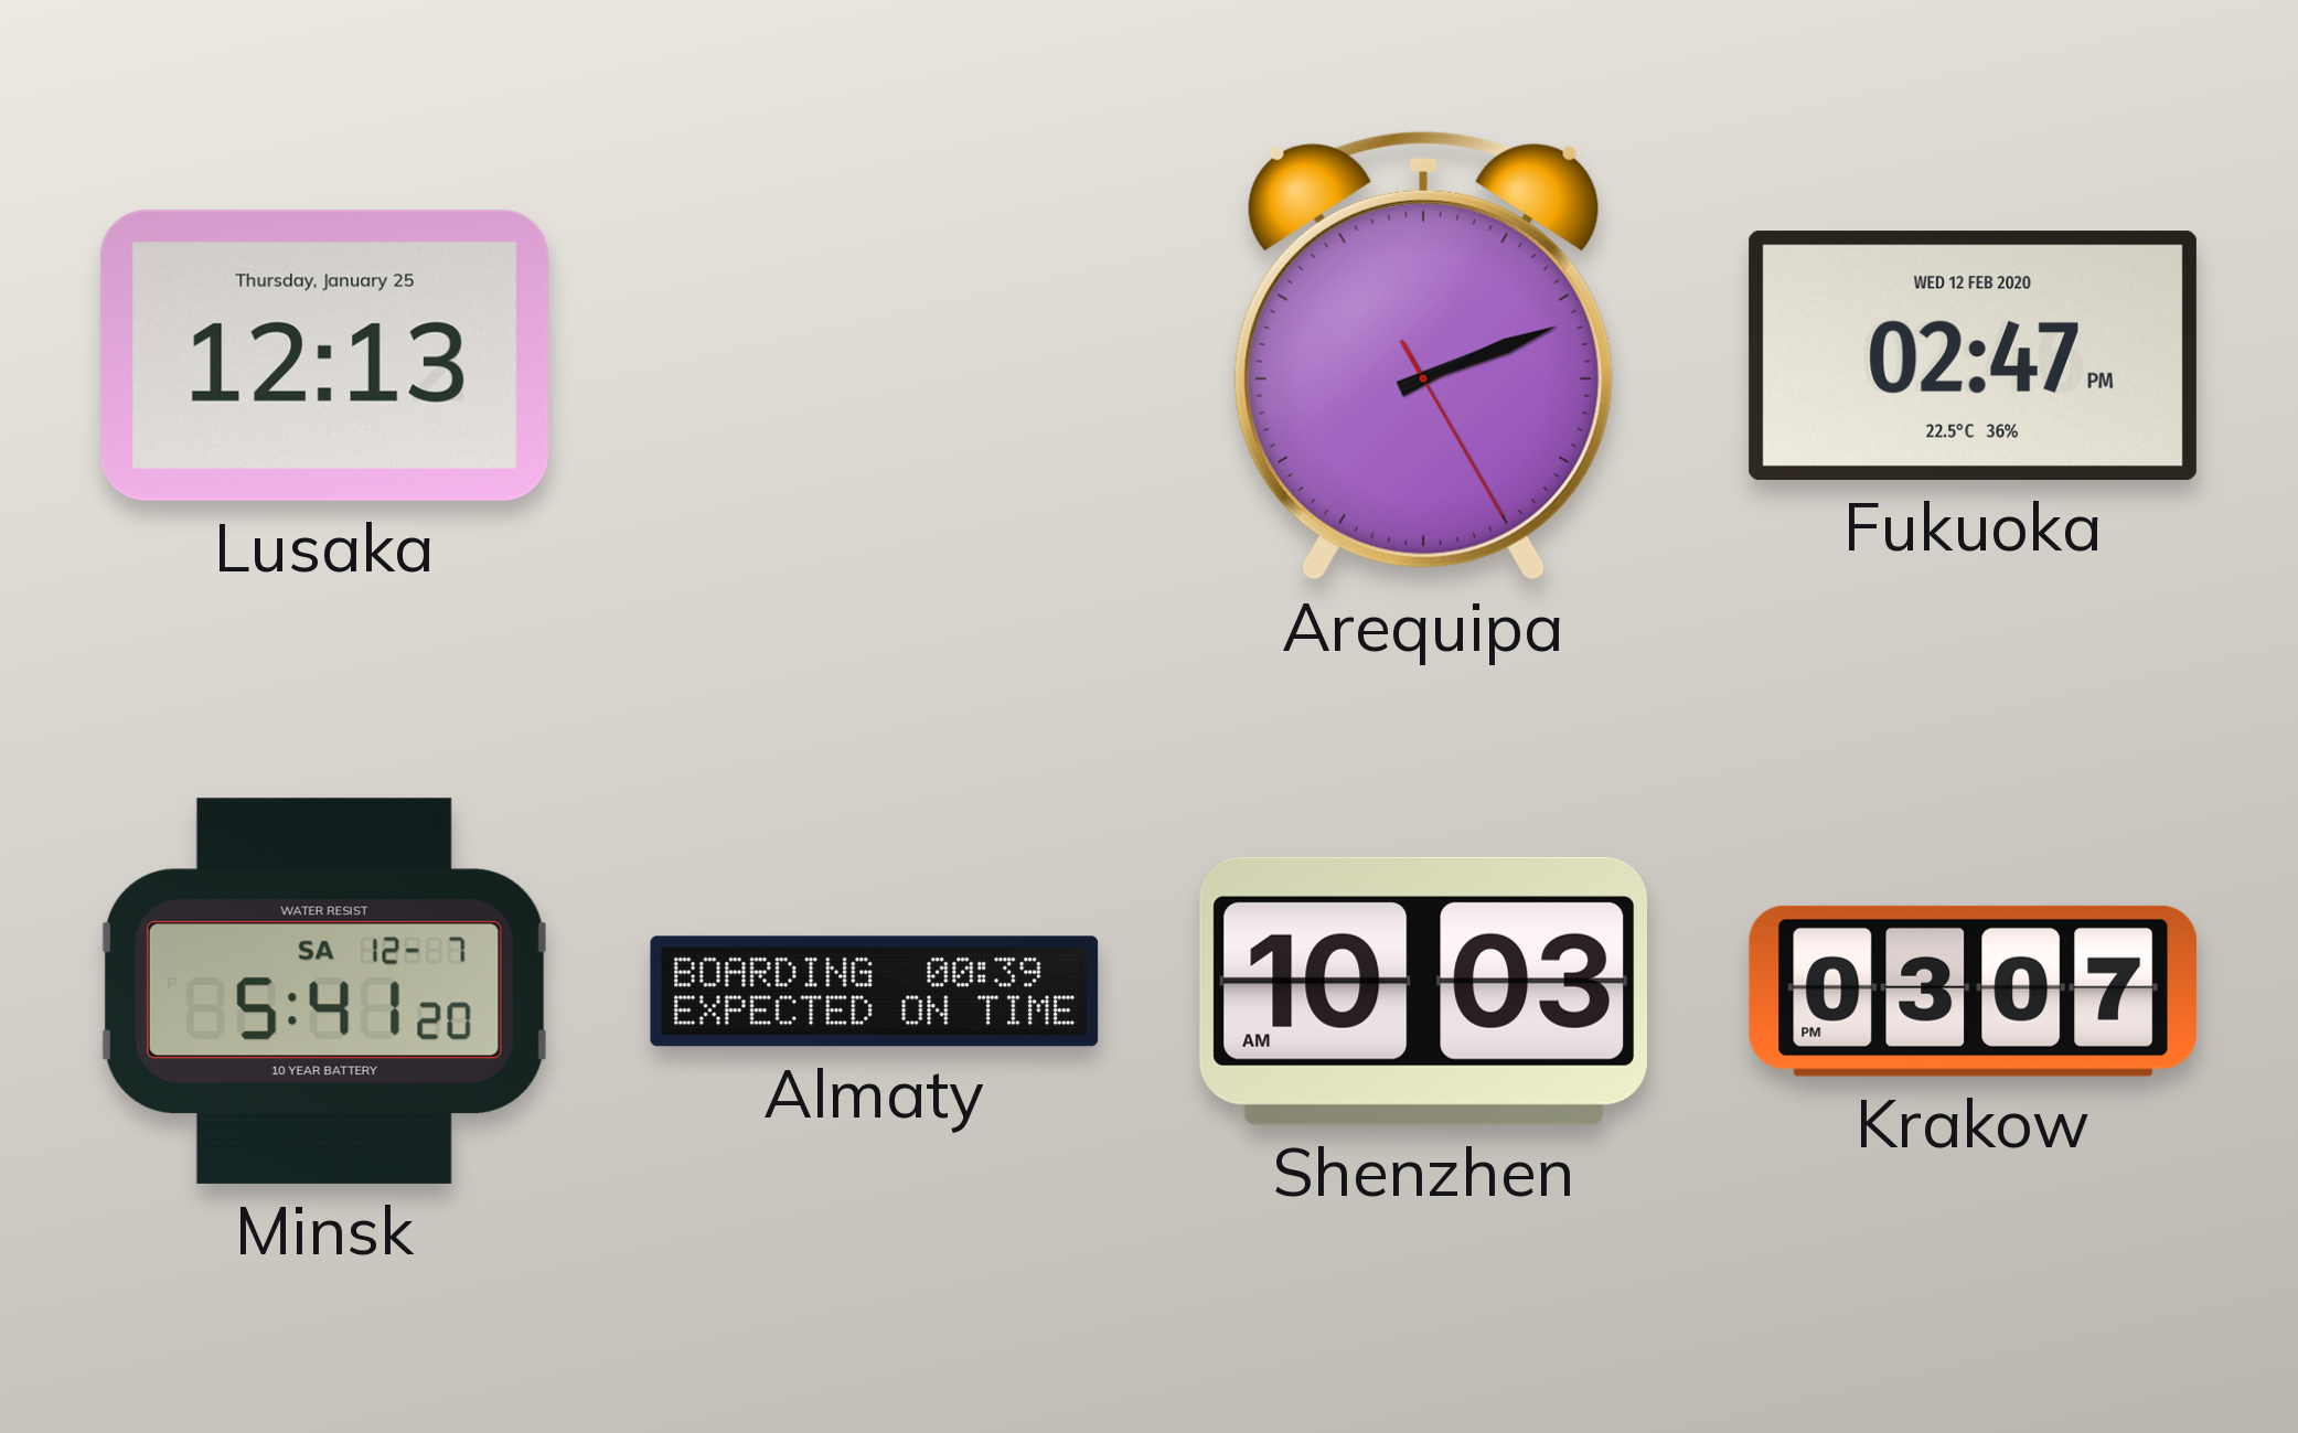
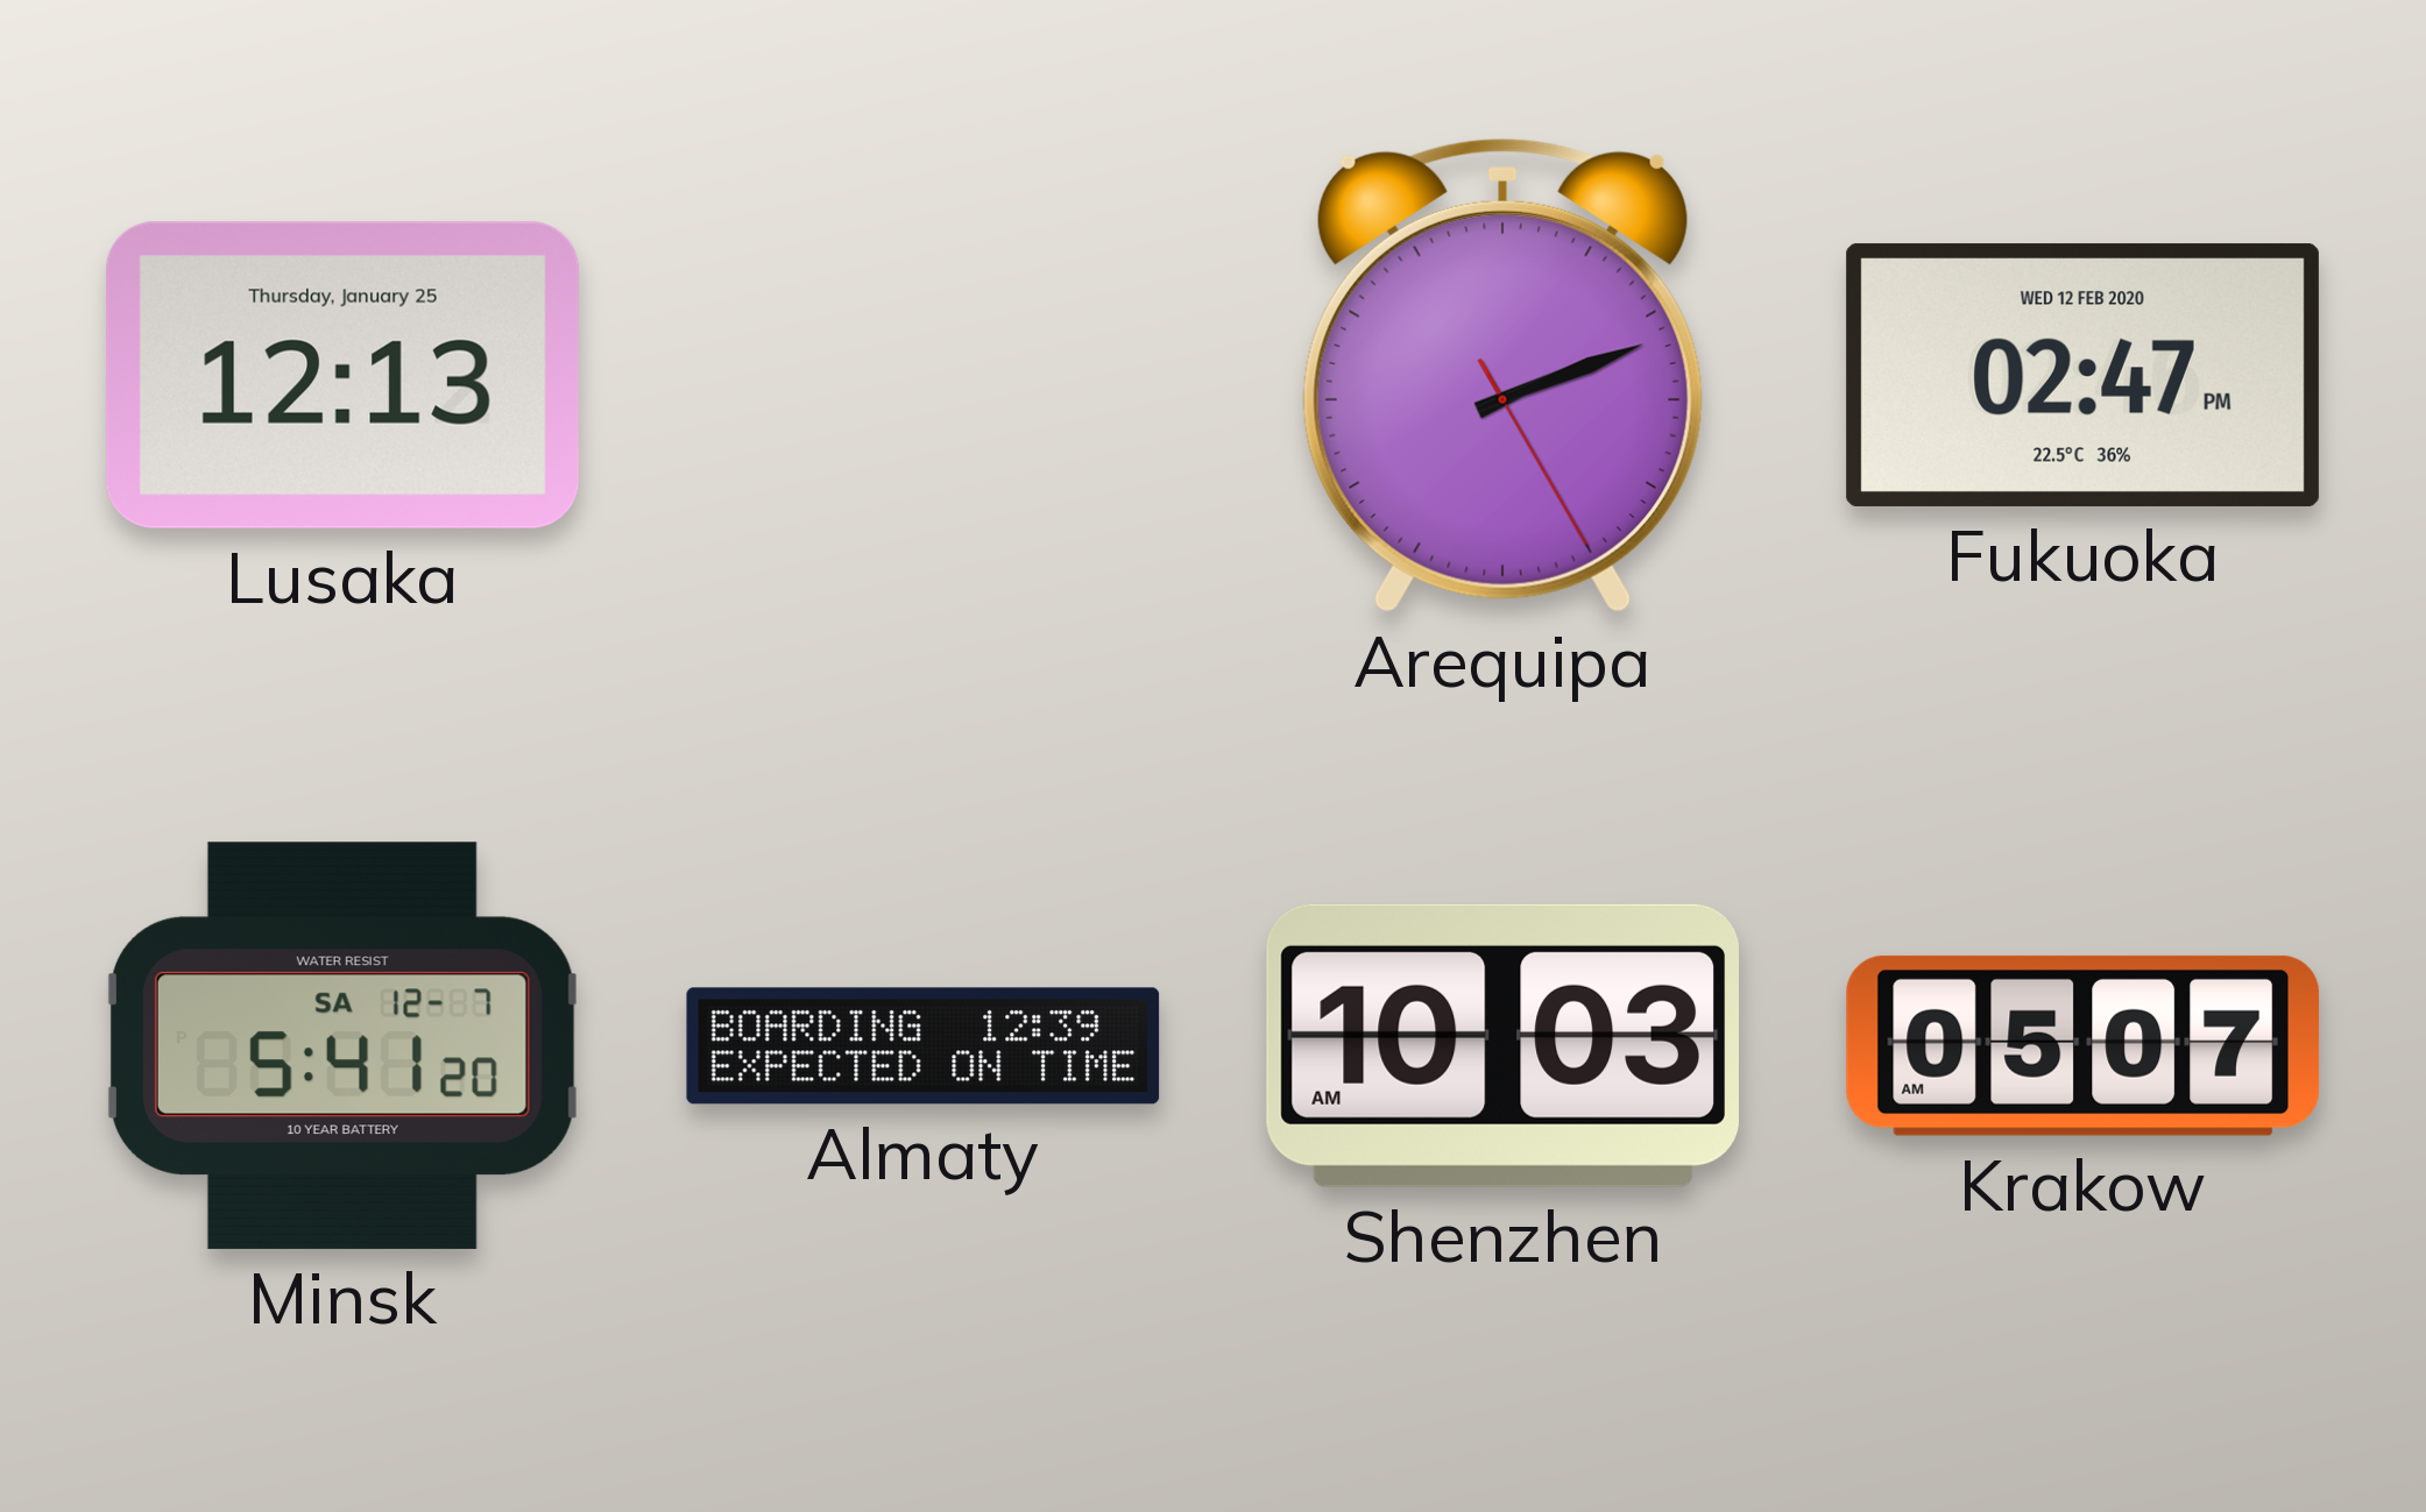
Almaty: 00:39 -> 12:39 (924, 1046)
Krakow: 03:07 -> 05:07 (2084, 1045)
